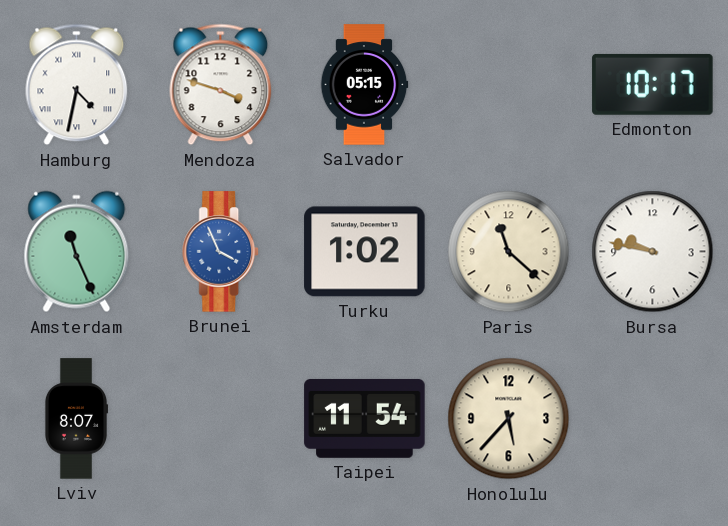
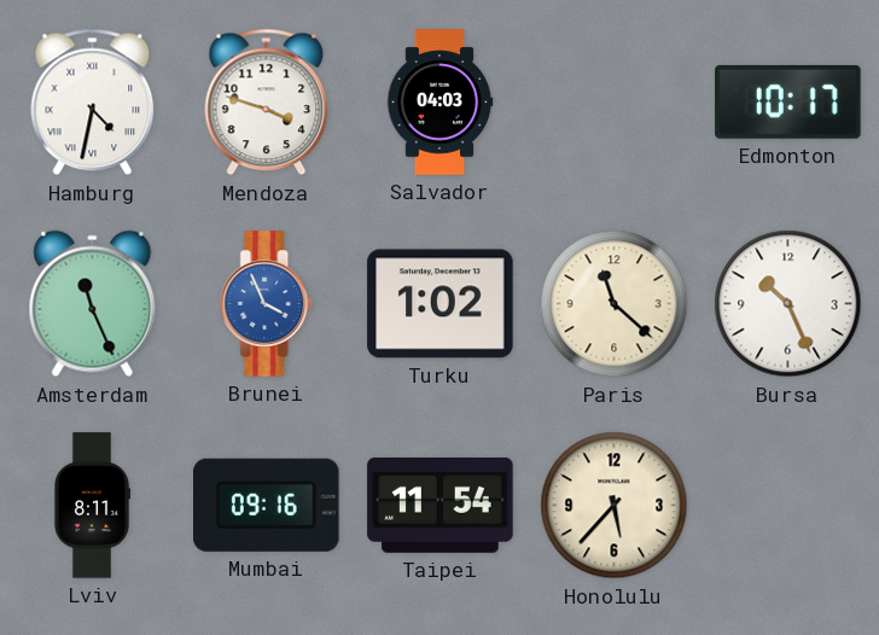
Salvador: 05:15 -> 04:03 (439, 103)
Bursa: 9:47 -> 10:26 (788, 304)
Lviv: 8:07 -> 8:11 (91, 506)
Mumbai: none -> 09:16 (267, 505)
